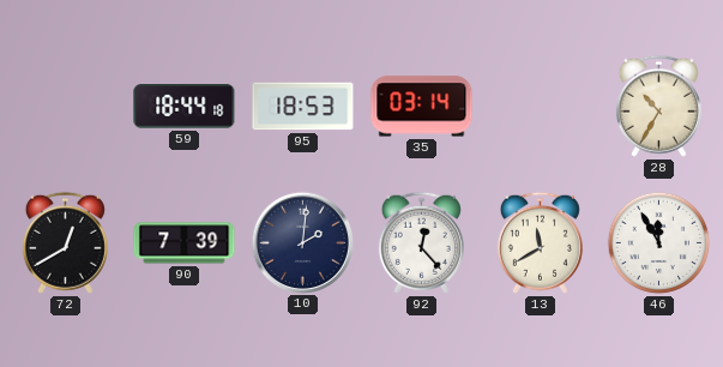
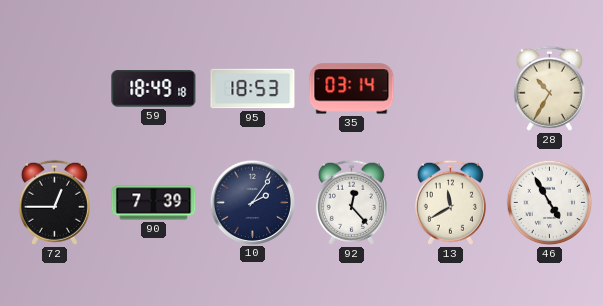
59: 18:44 -> 18:49 (154, 89)
72: 12:40 -> 12:45 (54, 202)
10: 2:01 -> 2:06 (252, 202)
46: 11:55 -> 4:55 (550, 203)
